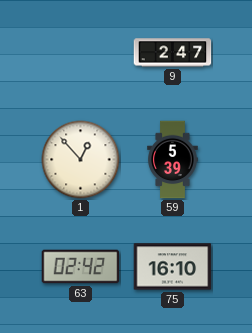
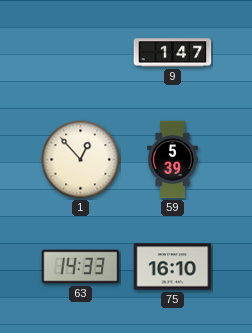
9: 2:47 -> 1:47 (173, 53)
63: 02:42 -> 14:33 (81, 267)
